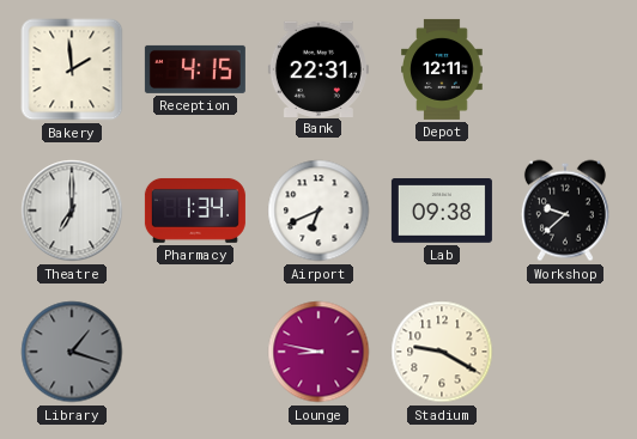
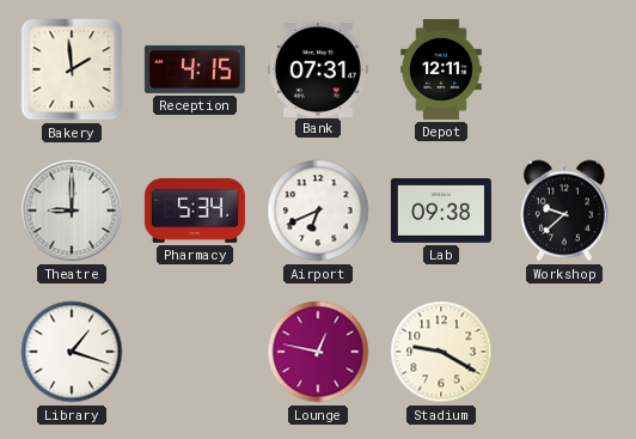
Bank: 22:31 -> 07:31 (318, 68)
Theatre: 7:00 -> 9:00 (72, 211)
Pharmacy: 1:34 -> 5:34 (195, 211)
Library dial: grey -> white (72, 352)
Lounge: 8:47 -> 12:47 (318, 352)
